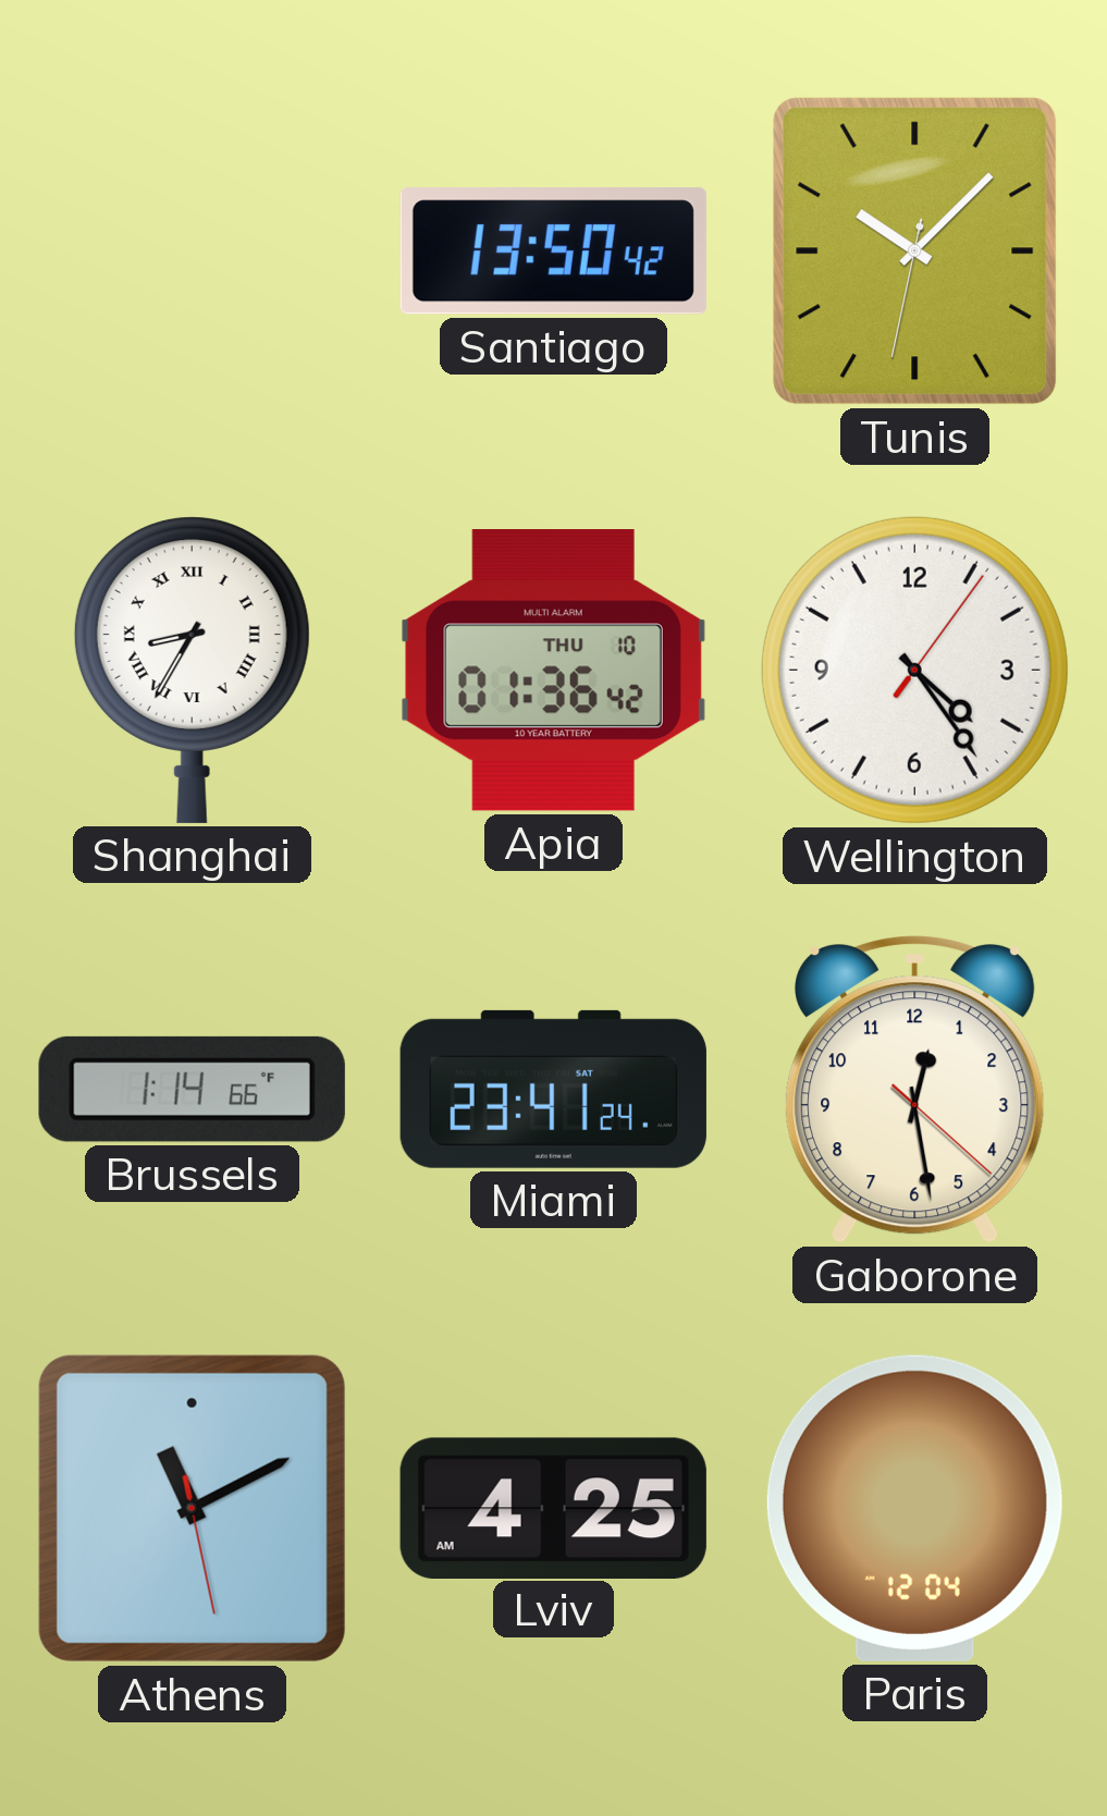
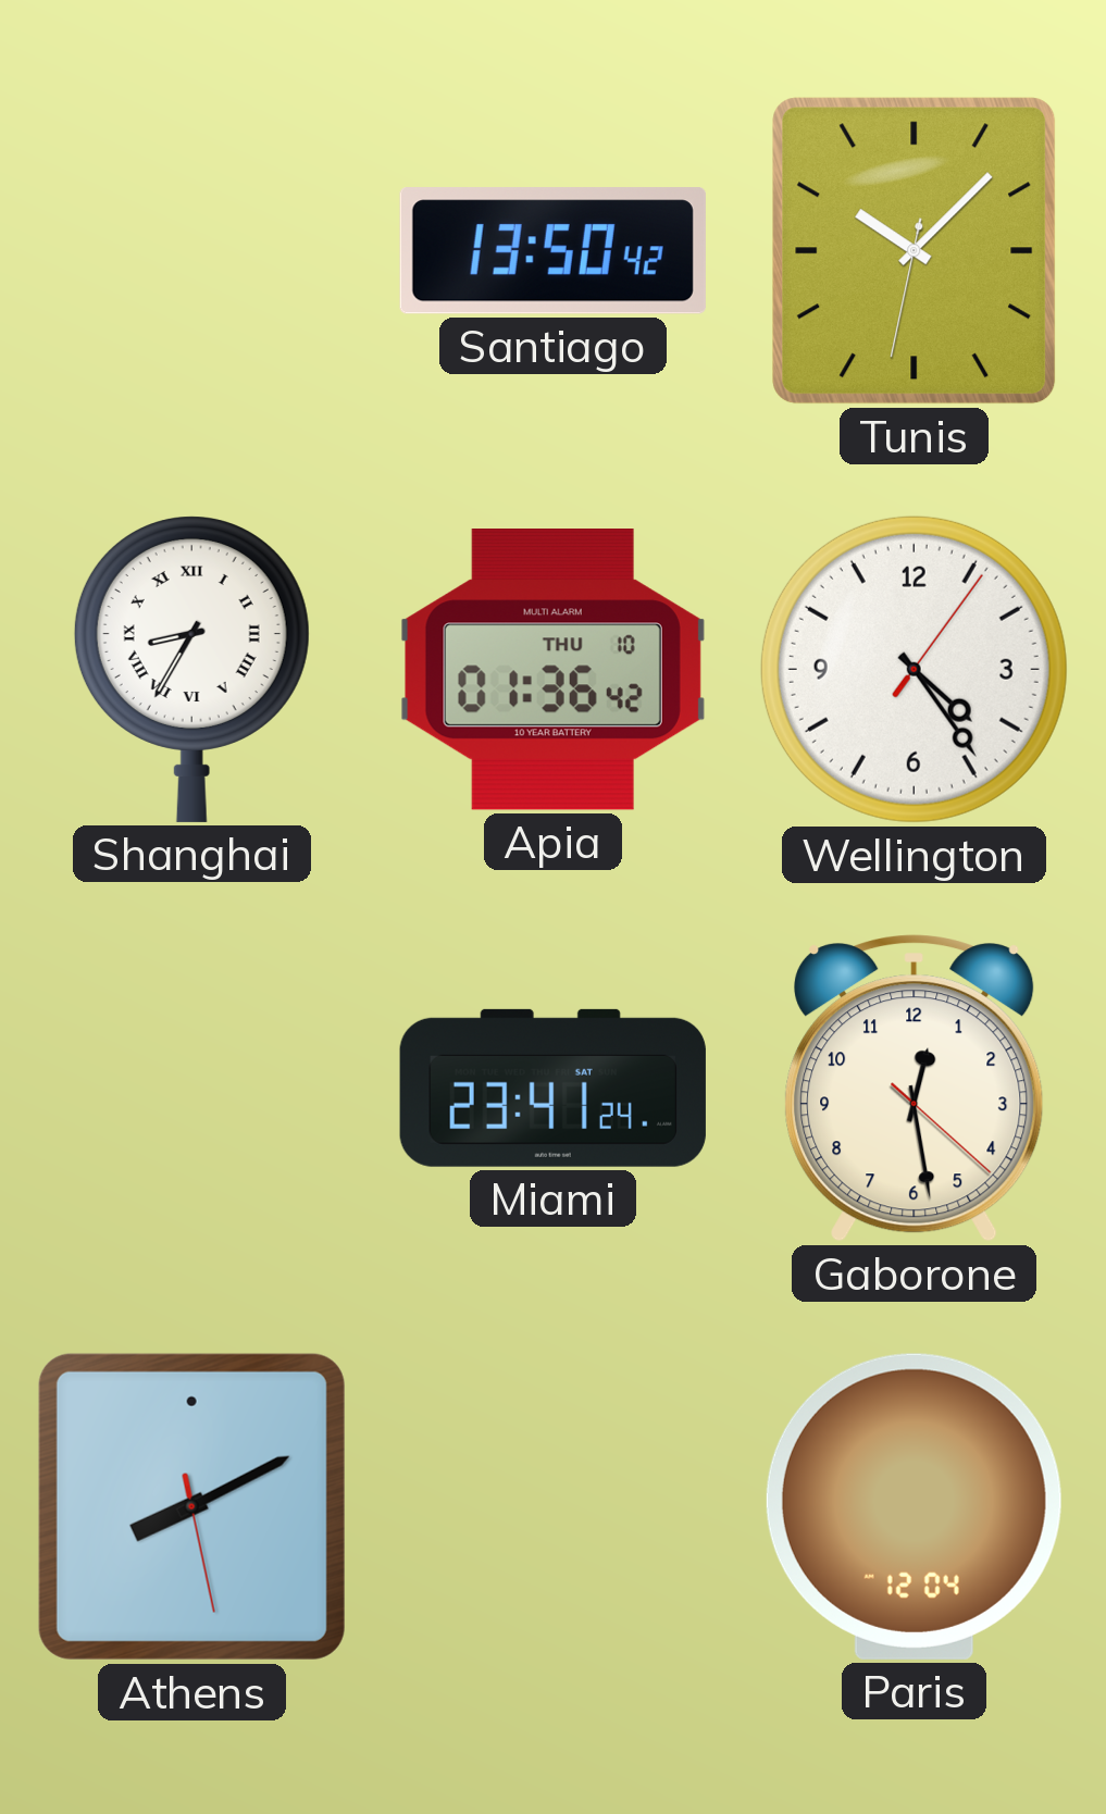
Brussels: 1:14 -> none (192, 1089)
Athens: 11:10 -> 8:10 (191, 1506)
Lviv: 4:25 -> none (553, 1508)
